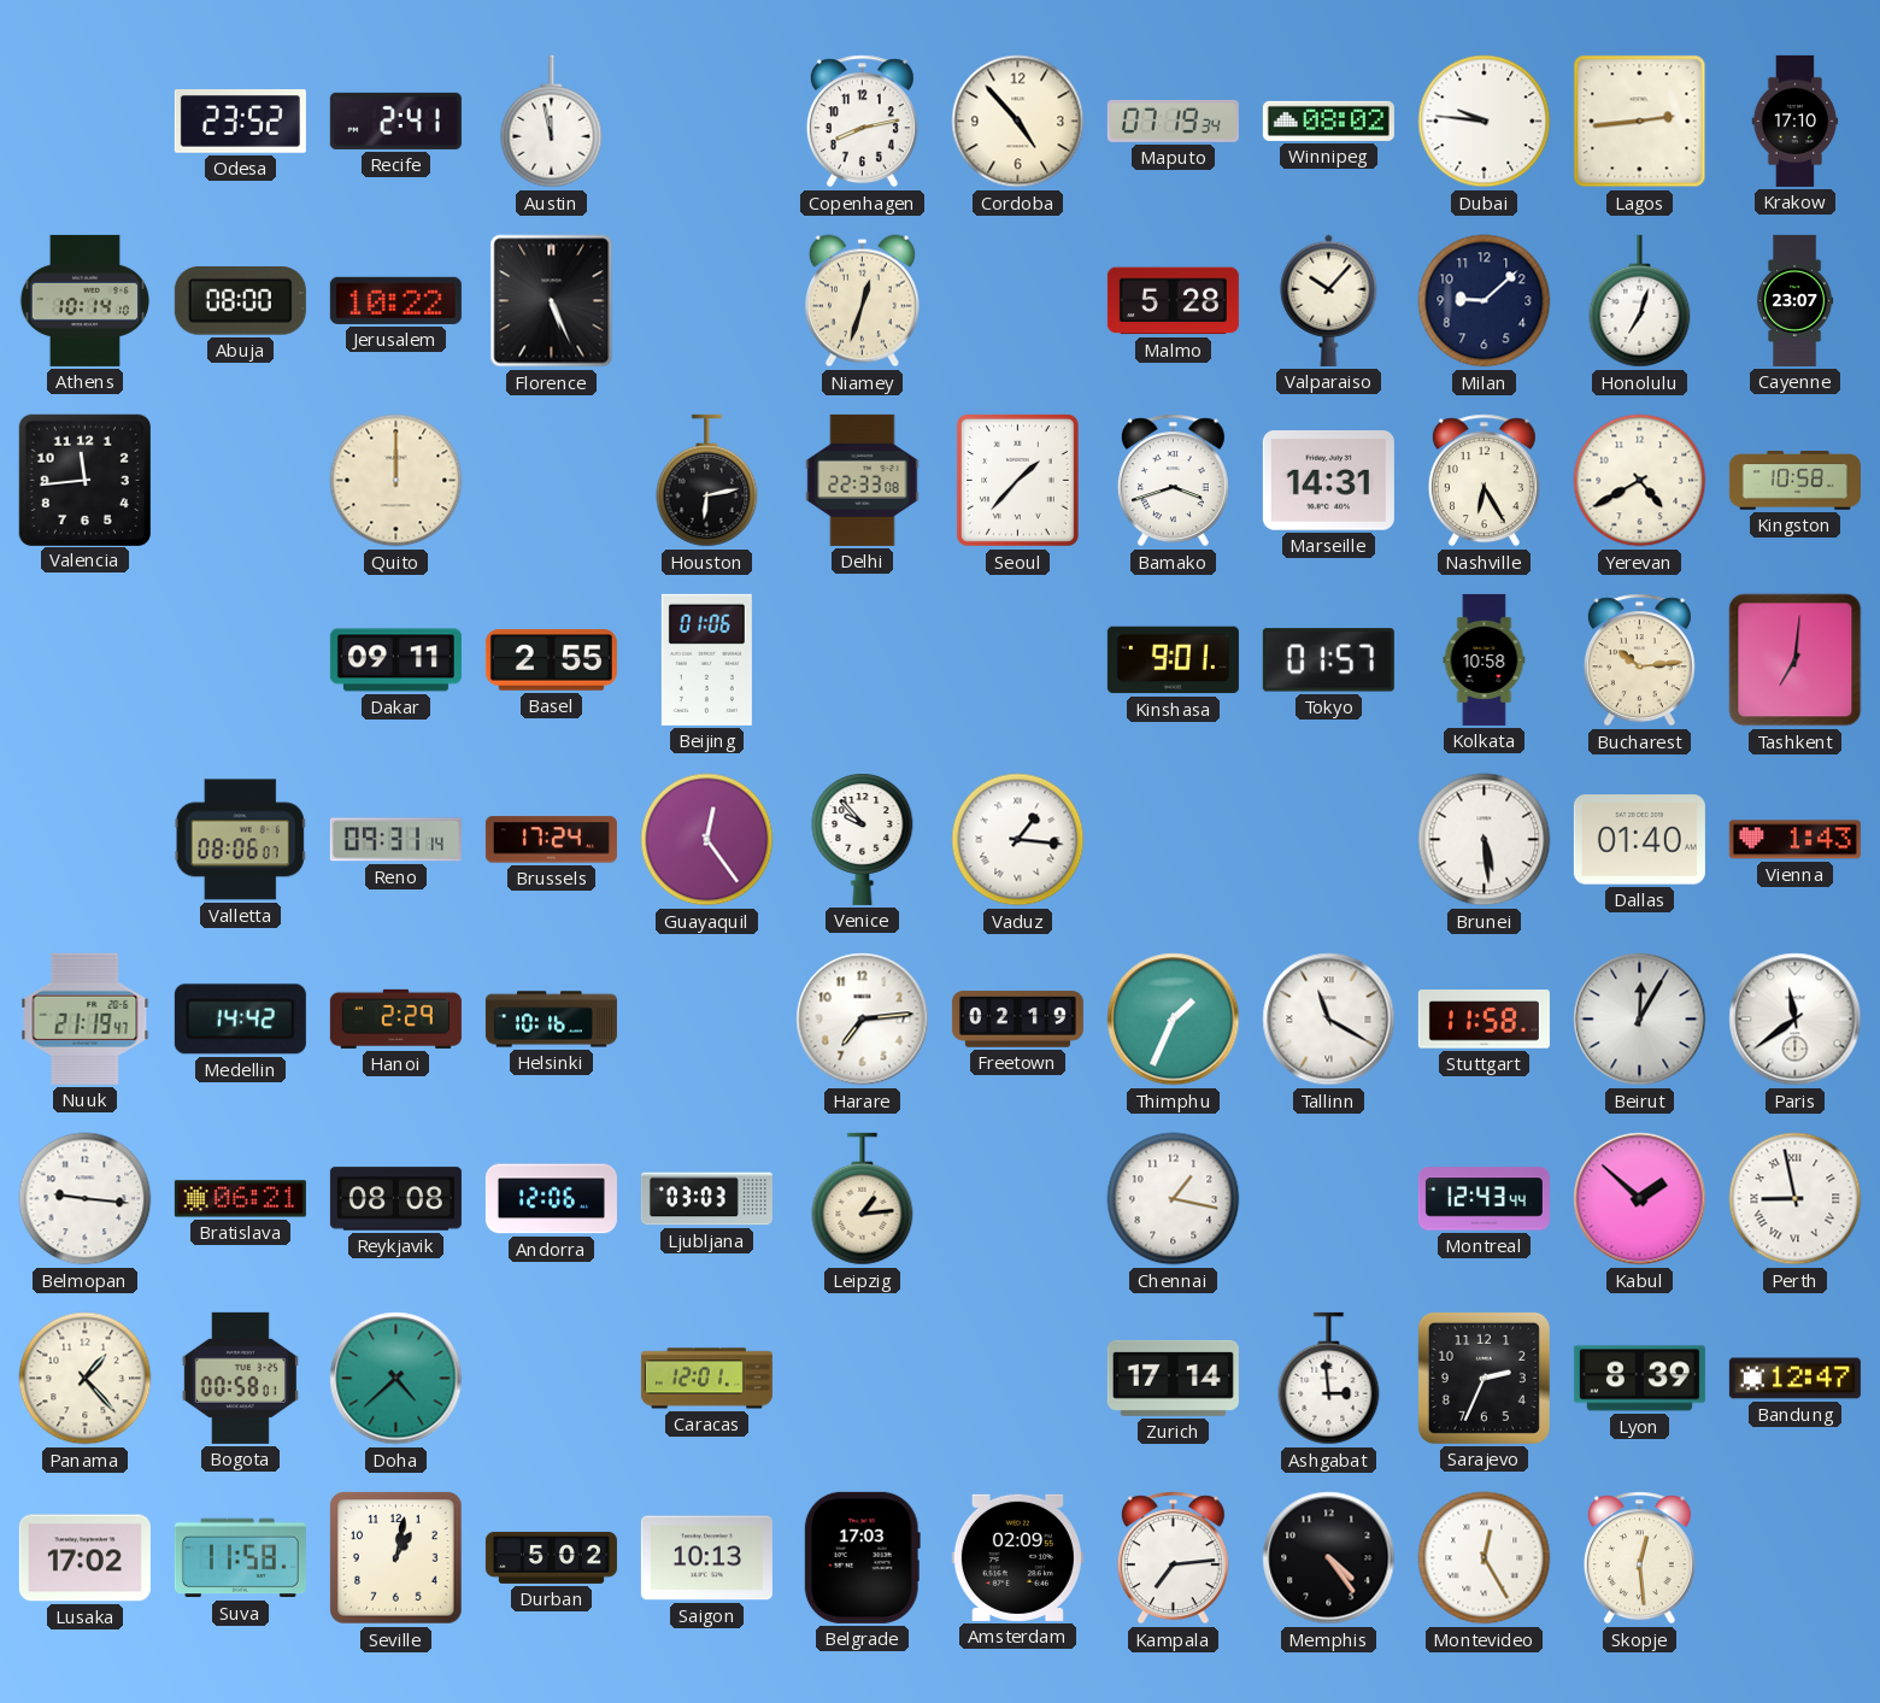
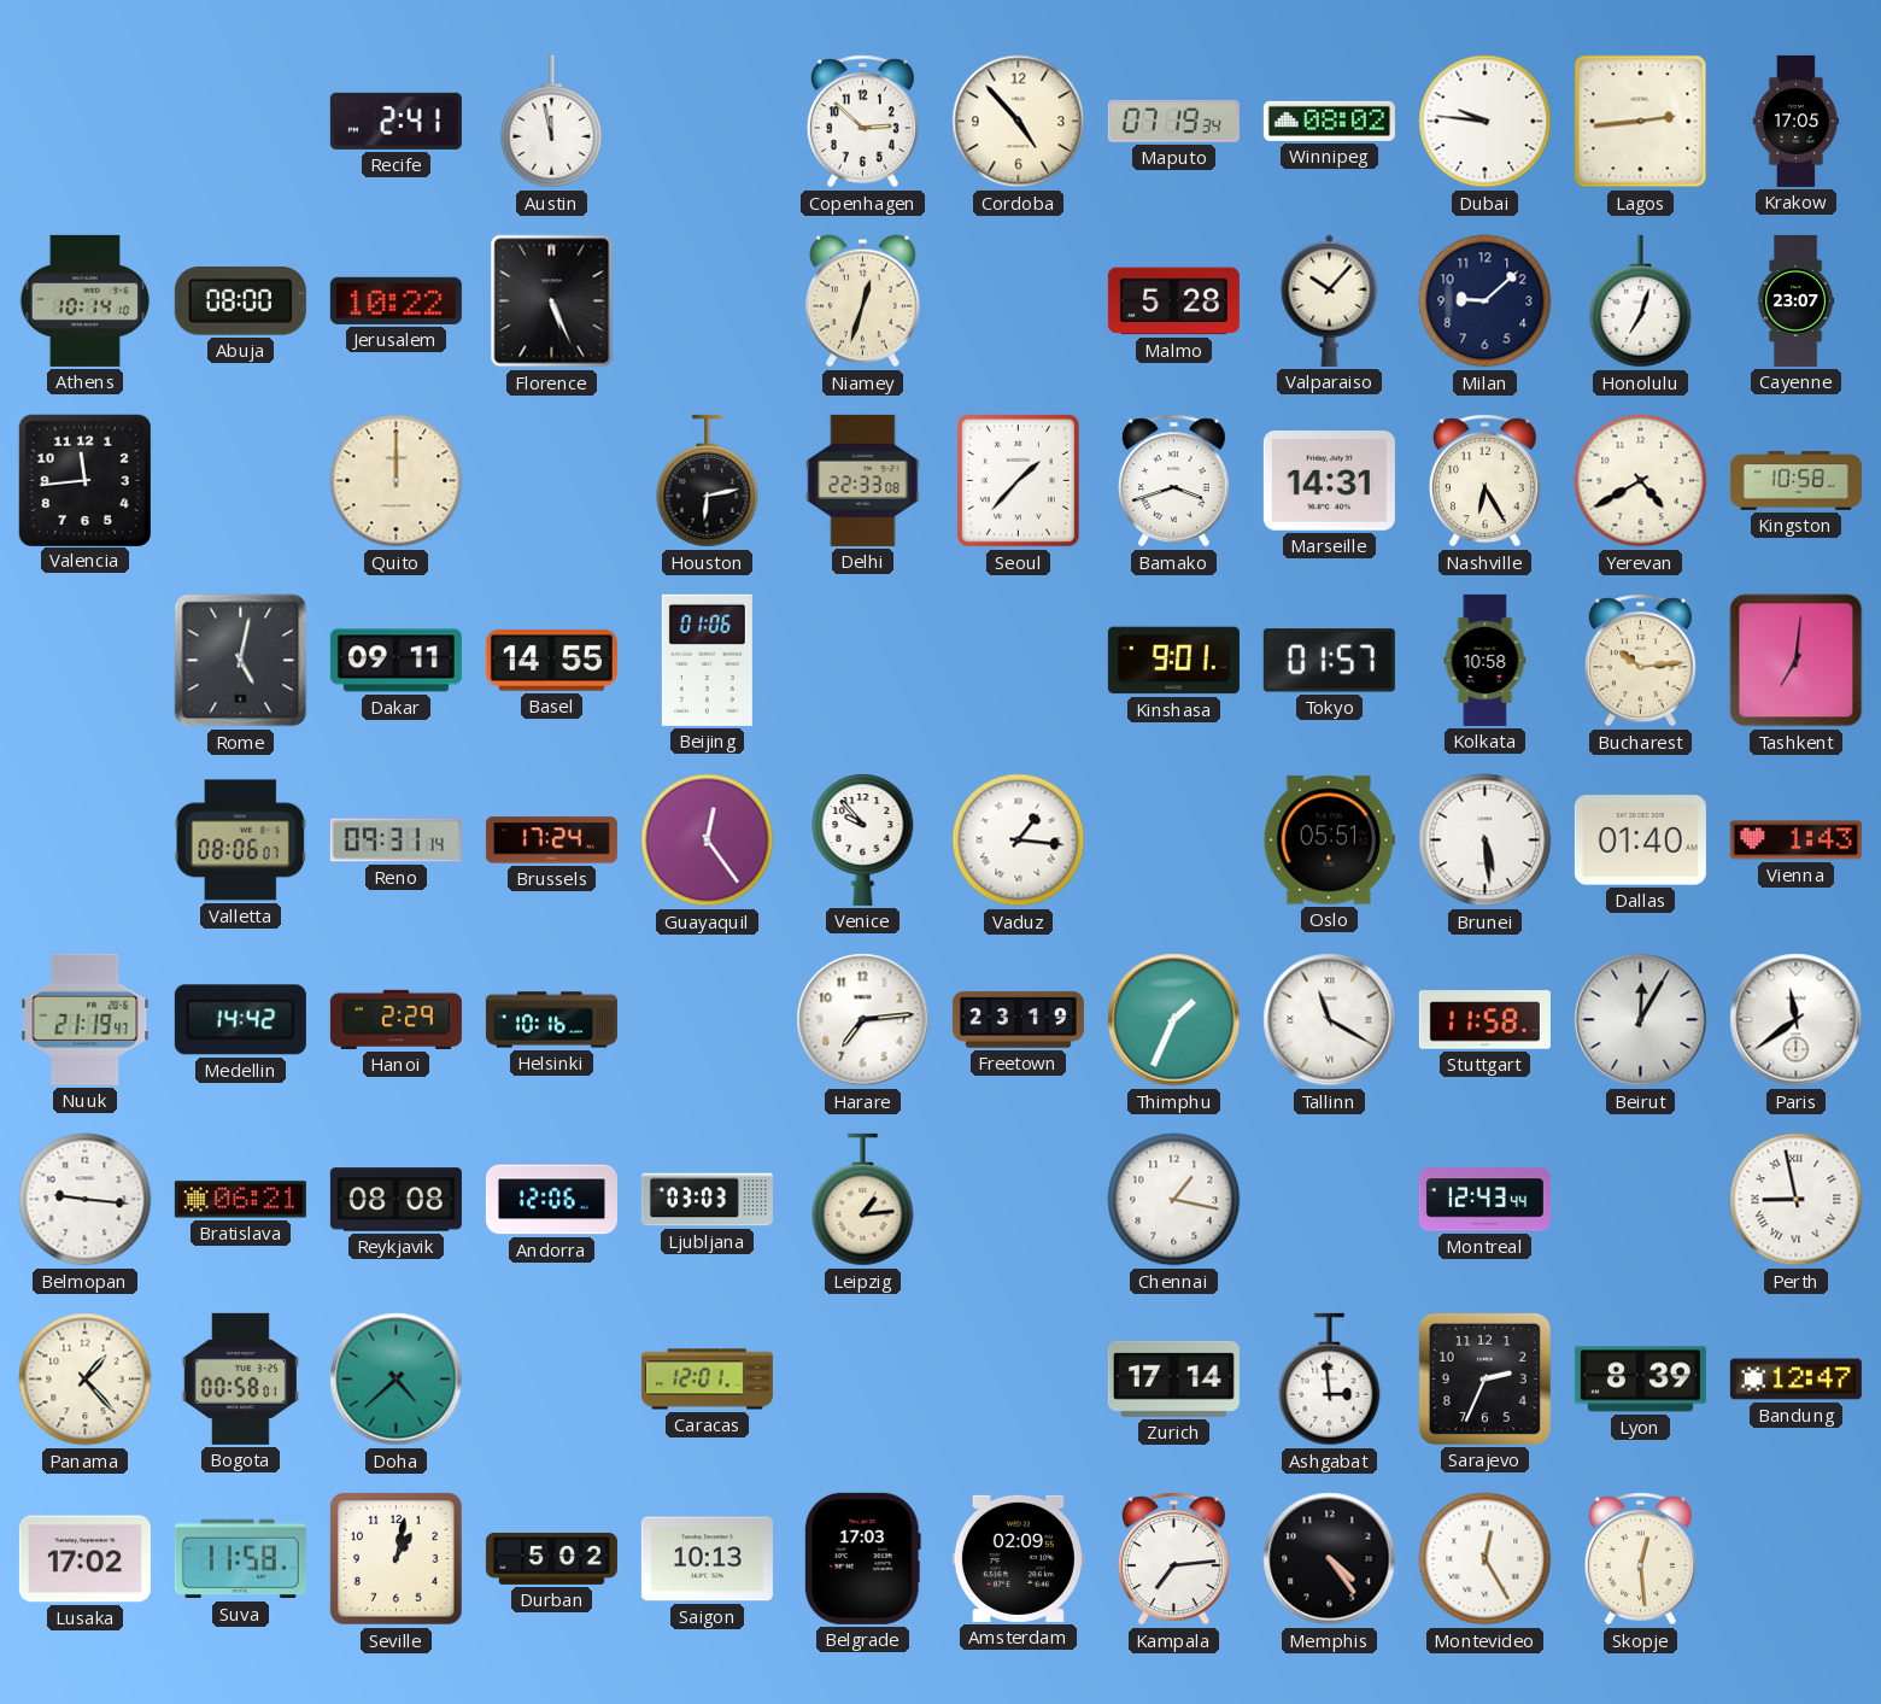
Odesa: 23:52 -> none (240, 122)
Copenhagen: 8:13 -> 2:52 (862, 122)
Krakow: 17:10 -> 17:05 (1797, 121)
Rome: none -> 5:02 (241, 661)
Basel: 2:55 -> 14:55 (551, 661)
Oslo: none -> 05:51 (1329, 841)
Freetown: 02:19 -> 23:19 (1018, 1020)
Kabul: 1:52 -> none (1640, 1199)
